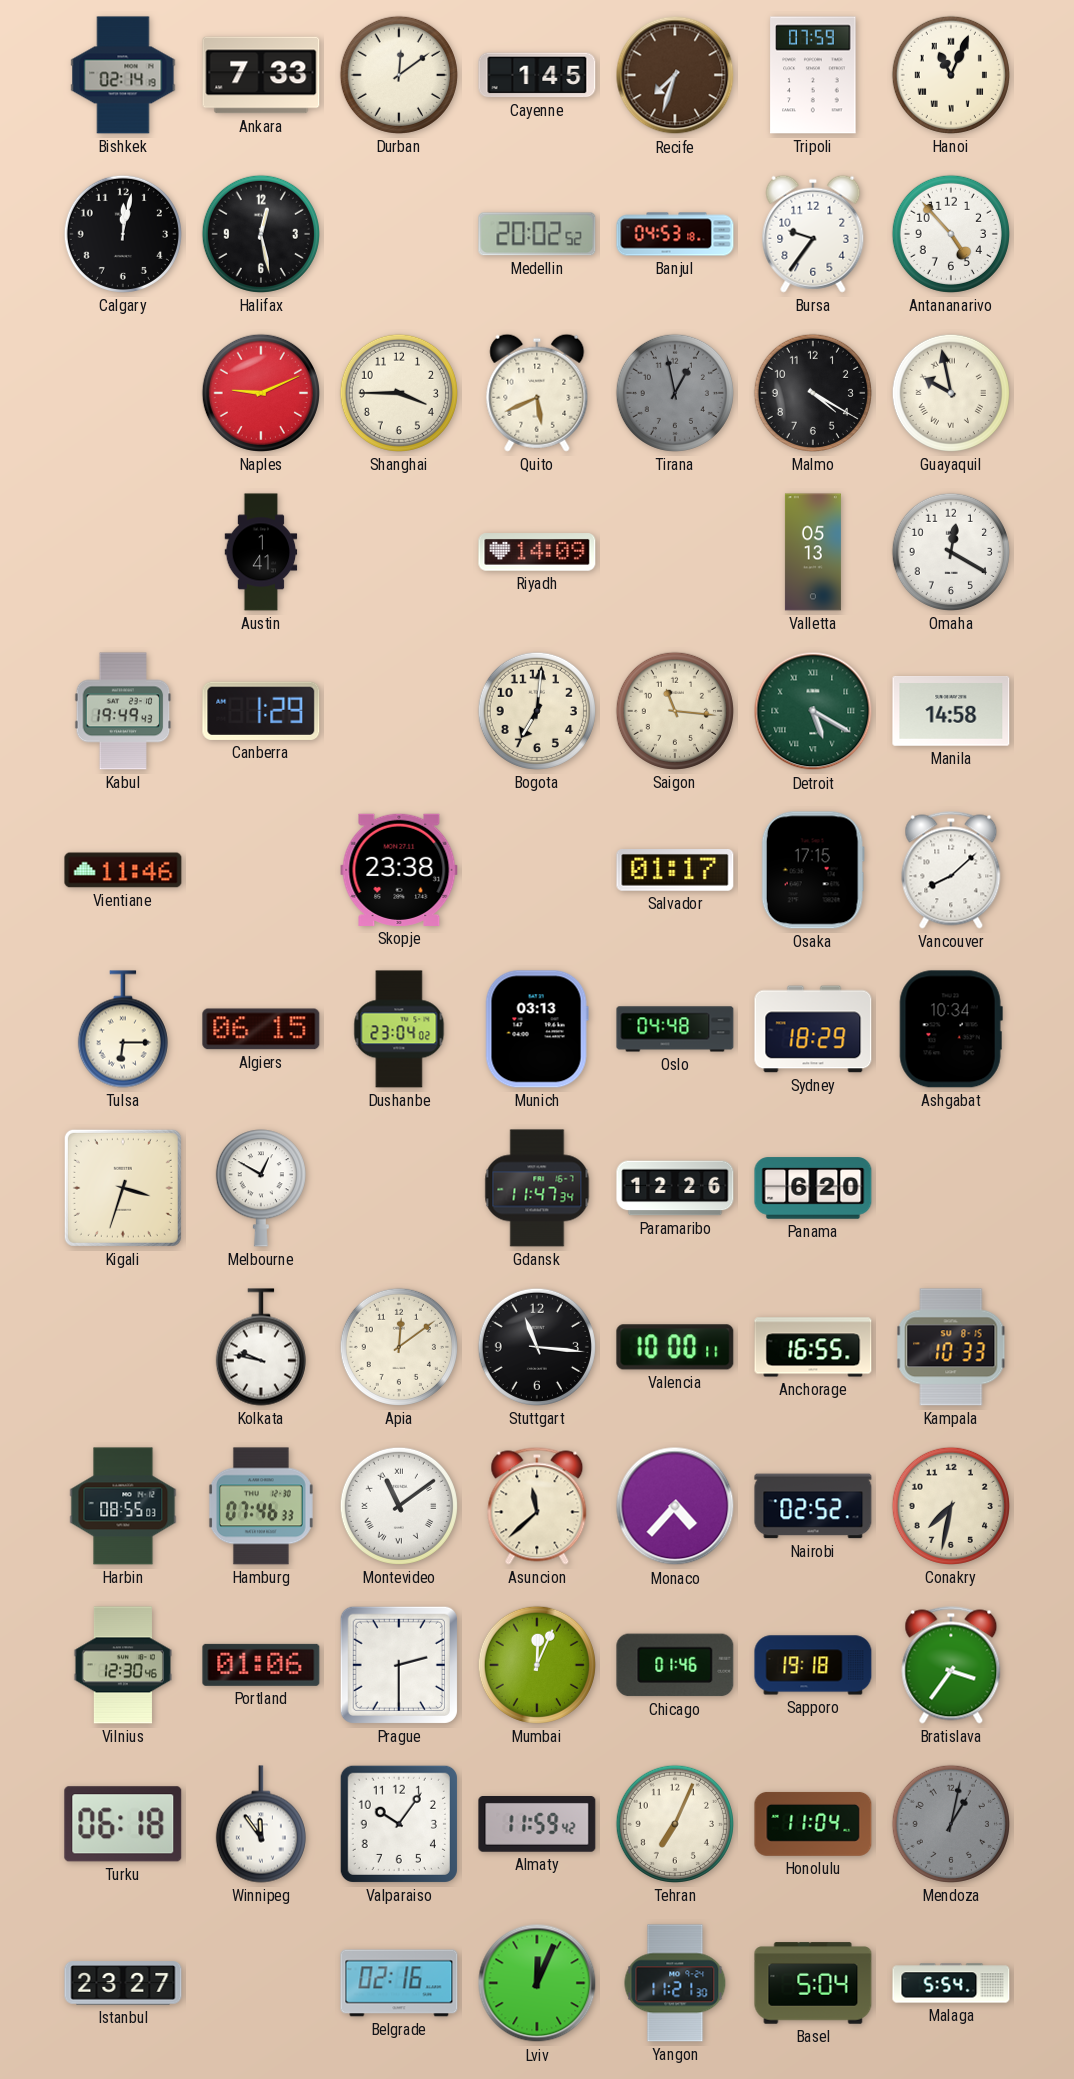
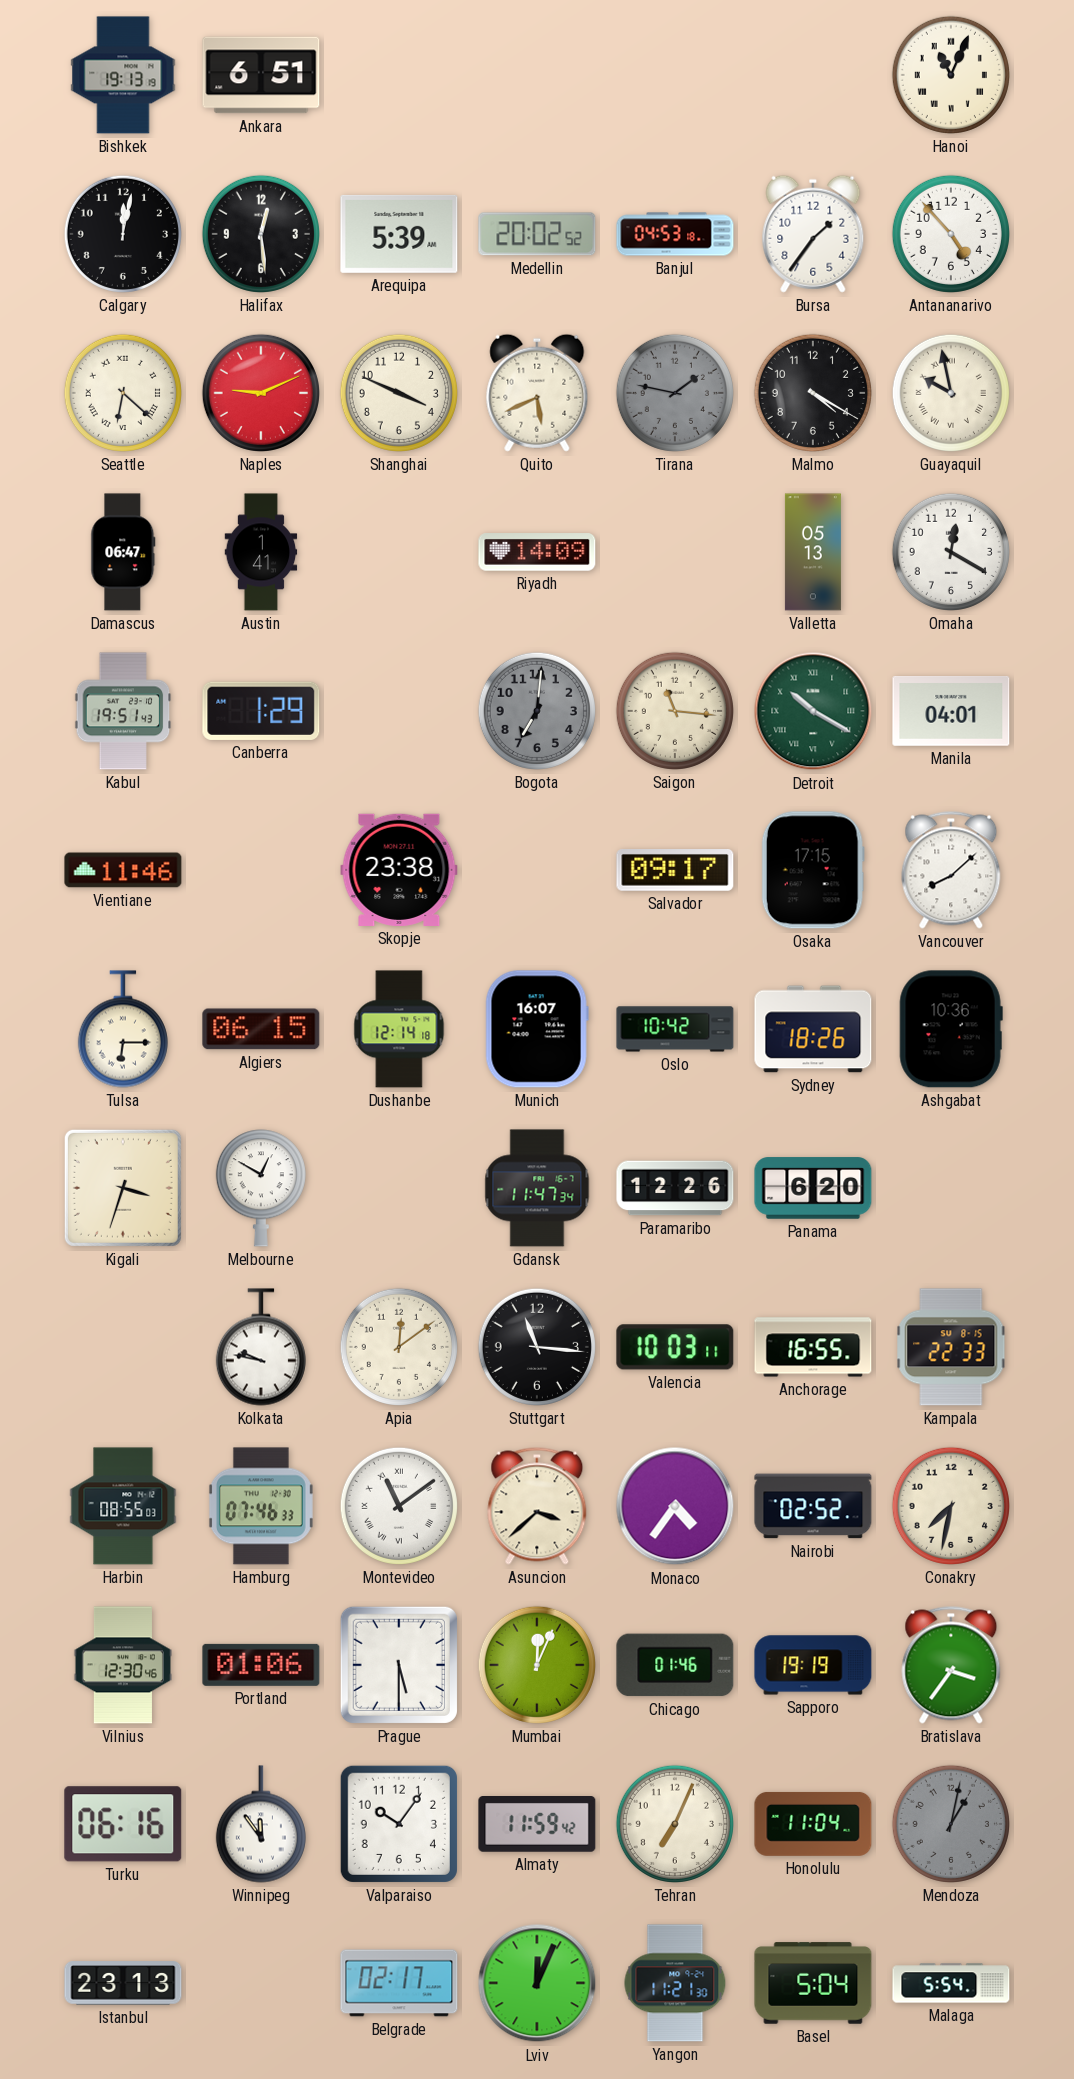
Bishkek: 02:14 -> 19:13 (123, 75)
Ankara: 7:33 -> 6:51 (261, 75)
Durban: 12:09 -> none (399, 75)
Cayenne: 1:45 -> none (537, 75)
Recife: 7:33 -> none (675, 75)
Tripoli: 07:59 -> none (813, 75)
Halifax: 12:28 -> 12:29 (261, 234)
Arequipa: none -> 5:39 (399, 234)
Bursa: 9:36 -> 1:36 (813, 234)
Seattle: none -> 6:22 (123, 393)
Shanghai: 3:45 -> 3:49 (399, 393)
Tirana: 12:58 -> 1:47 (675, 393)
Damascus: none -> 06:47 (123, 552)
Kabul: 19:49 -> 19:51 (123, 711)
Bogota dial: cream -> grey (537, 711)
Detroit: 5:20 -> 10:20 (813, 711)
Manila: 14:58 -> 04:01 (951, 712)
Salvador: 01:17 -> 09:17 (675, 871)
Dushanbe: 23:04 -> 12:14 (399, 1029)
Munich: 03:13 -> 16:07 (537, 1029)
Oslo: 04:48 -> 10:42 (675, 1029)
Sydney: 18:29 -> 18:26 (813, 1029)
Ashgabat: 10:34 -> 10:36 (951, 1029)
Valencia: 10:00 -> 10:03 (675, 1347)
Kampala: 10:33 -> 22:33 (951, 1347)
Asuncion: 11:38 -> 3:38 (537, 1506)
Monaco: 4:37 -> 4:36 (675, 1506)
Prague: 2:30 -> 5:30 (399, 1665)
Sapporo: 19:18 -> 19:19 (813, 1665)
Turku: 06:18 -> 06:16 (123, 1824)
Istanbul: 23:27 -> 23:13 (123, 1983)
Belgrade: 02:16 -> 02:17 (399, 1983)
